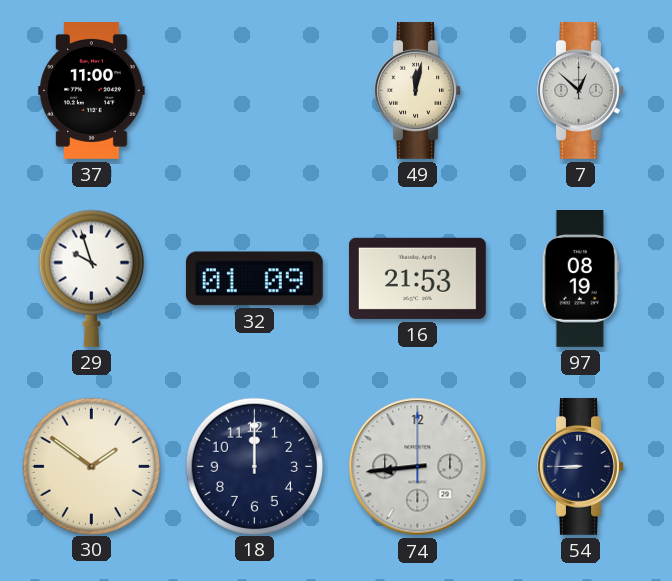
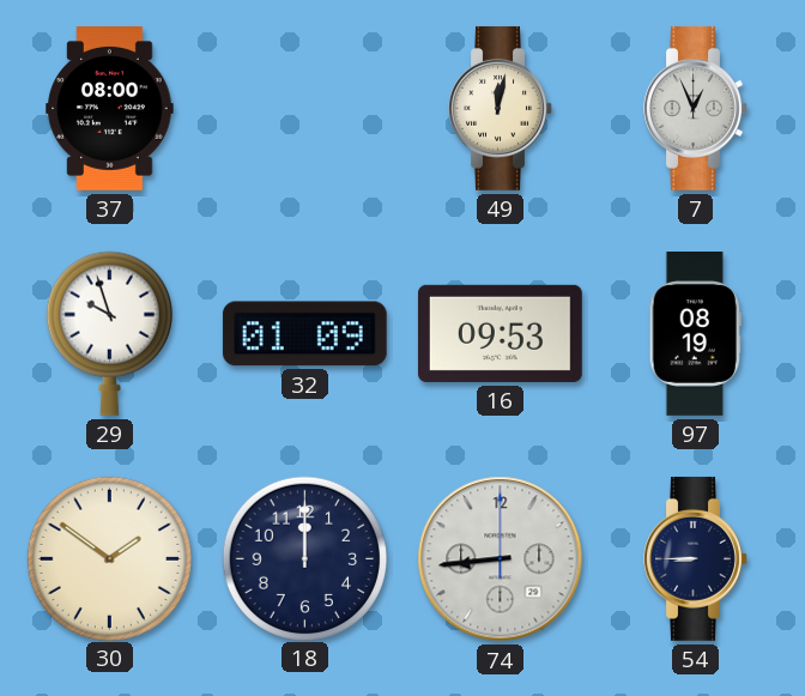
37: 11:00 -> 08:00 (110, 109)
7: 12:52 -> 12:56 (696, 108)
16: 21:53 -> 09:53 (500, 333)
